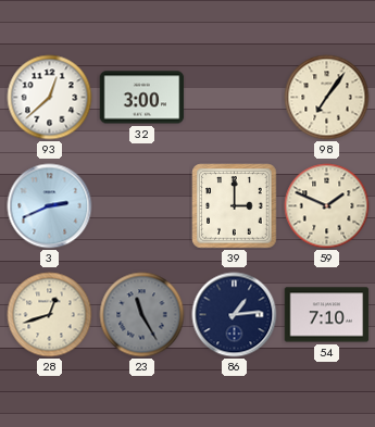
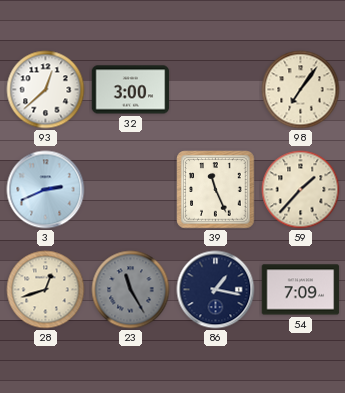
39: 3:00 -> 11:26 (216, 190)
59: 1:49 -> 1:37 (301, 190)
86: 1:14 -> 1:17 (216, 290)
54: 7:10 -> 7:09 (301, 290)
